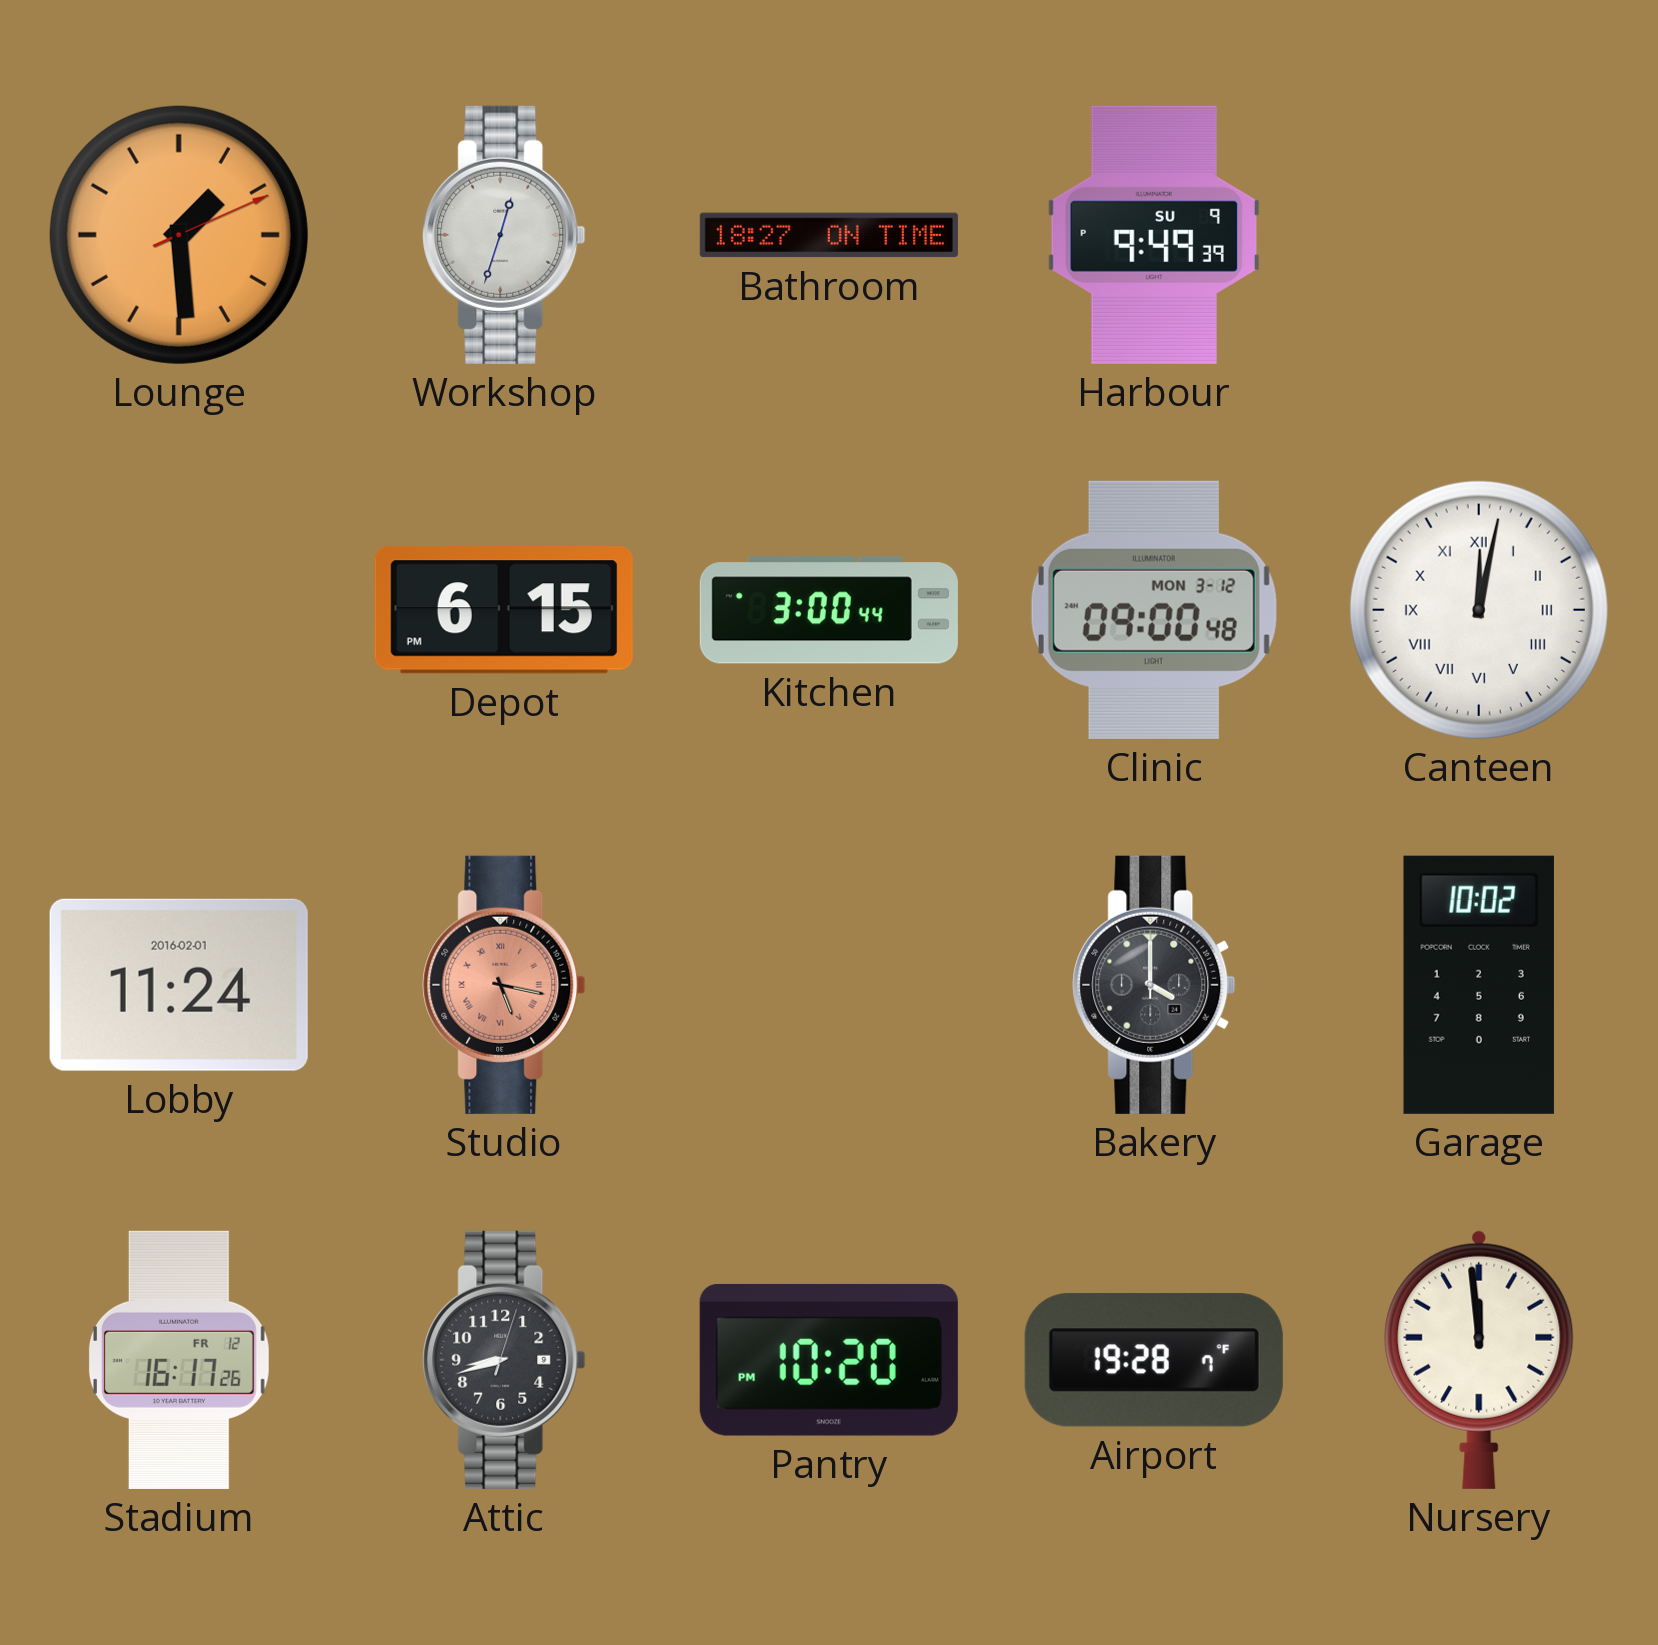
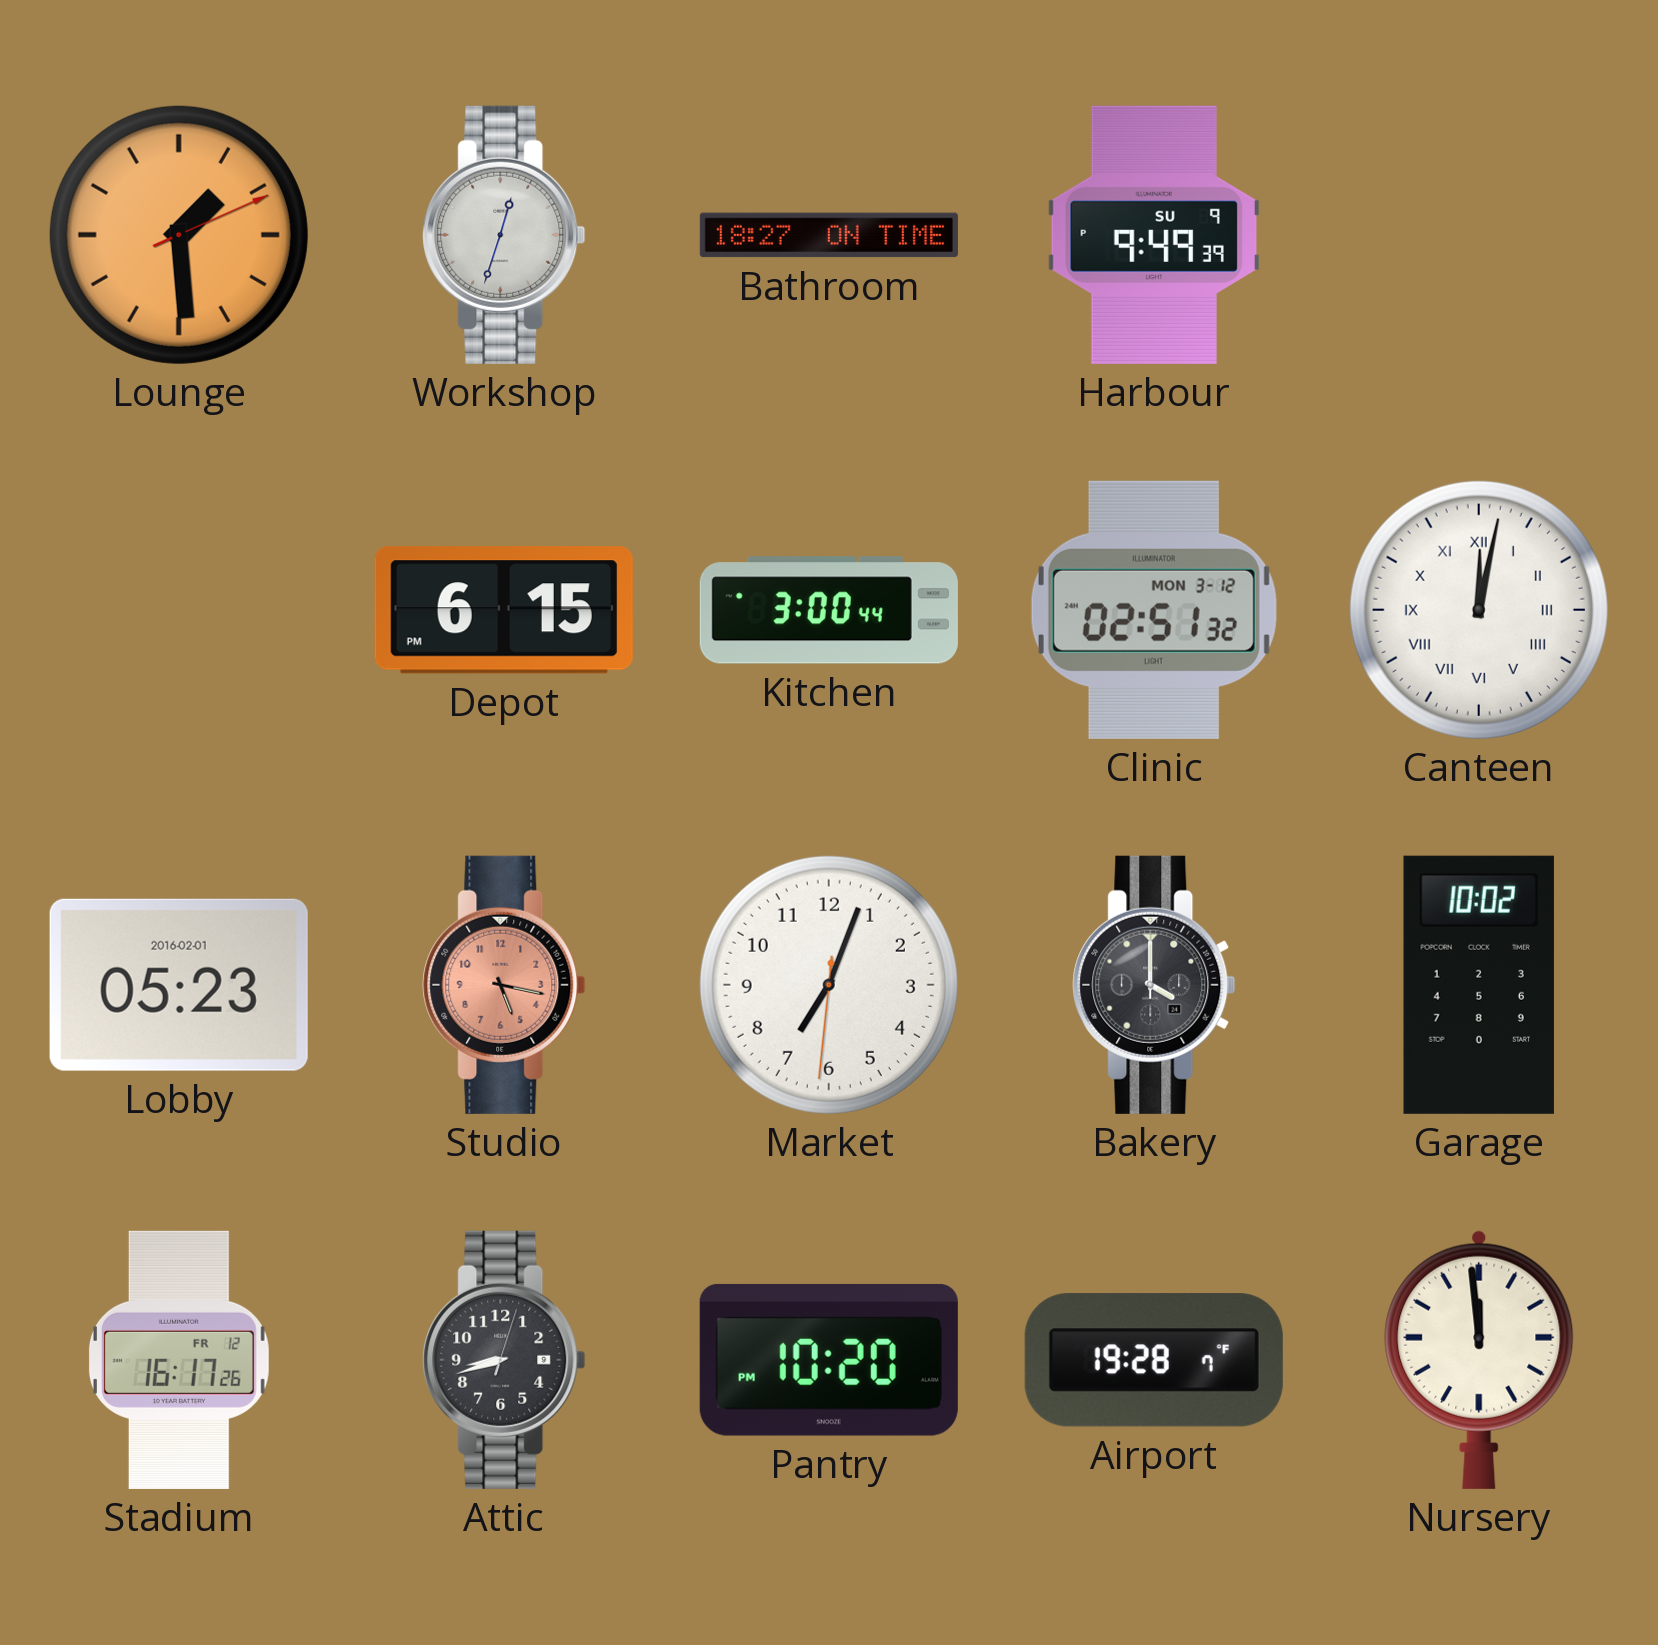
Clinic: 09:00 -> 02:51 (1154, 610)
Lobby: 11:24 -> 05:23 (179, 985)
Studio numerals: Roman -> Arabic (504, 985)
Market: none -> 7:03 (829, 985)
